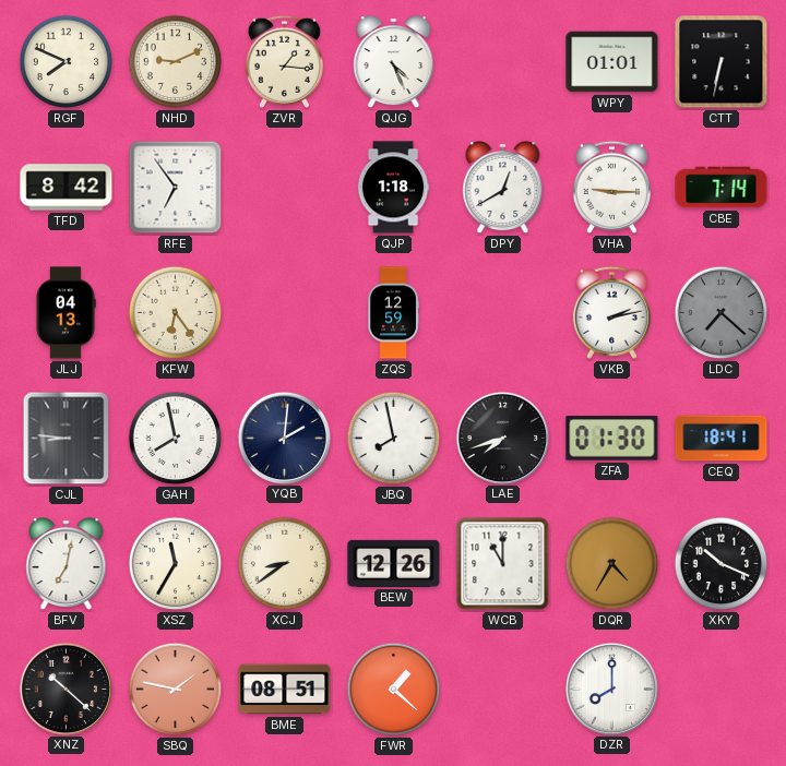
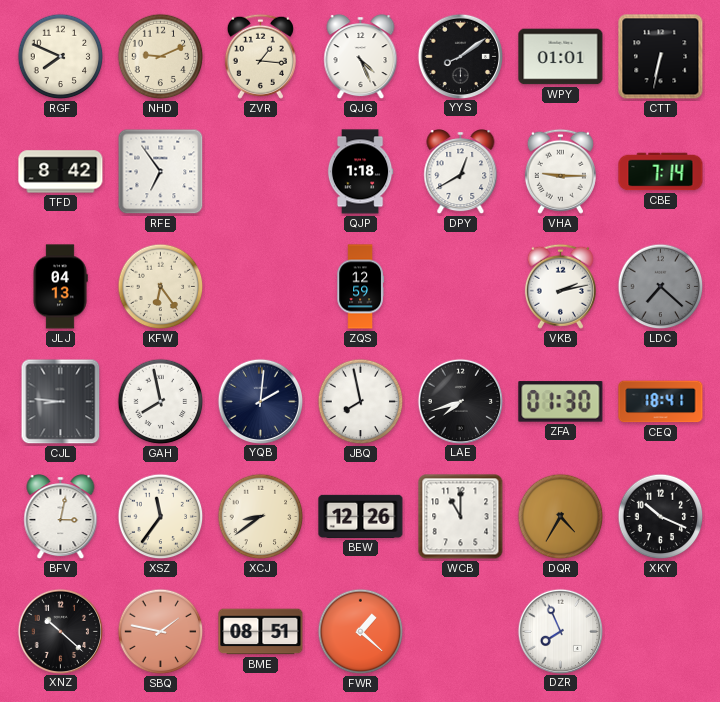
YYS: none -> 8:09 (460, 56)
BFV: 7:02 -> 3:02 (61, 517)
XSZ: 11:35 -> 11:36 (161, 517)
DZR: 8:00 -> 7:56 (560, 631)
